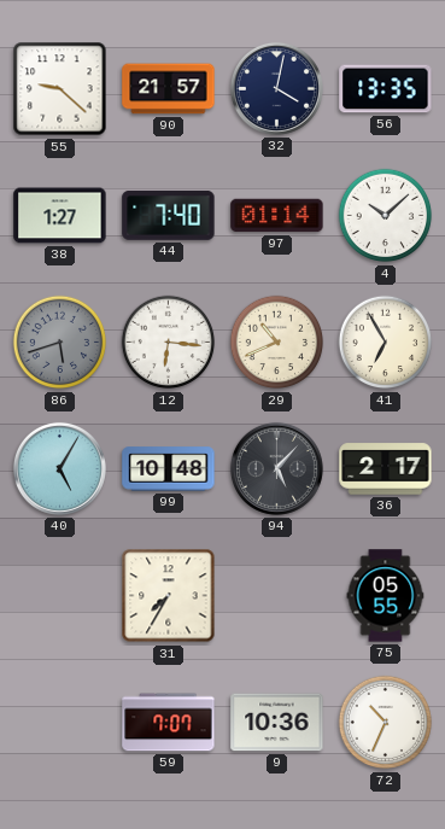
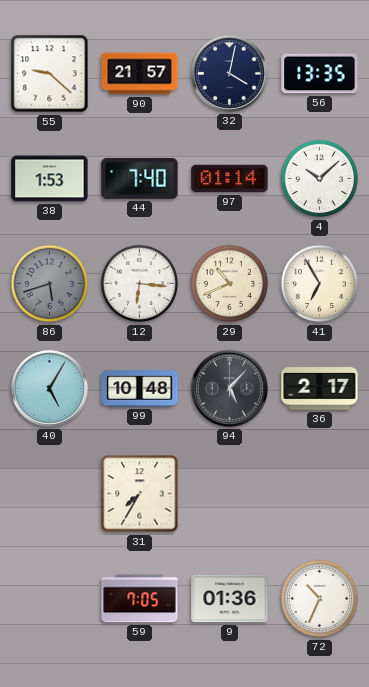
38: 1:27 -> 1:53 (50, 179)
75: 05:55 -> none (386, 596)
59: 7:07 -> 7:05 (140, 599)
9: 10:36 -> 01:36 (230, 599)
